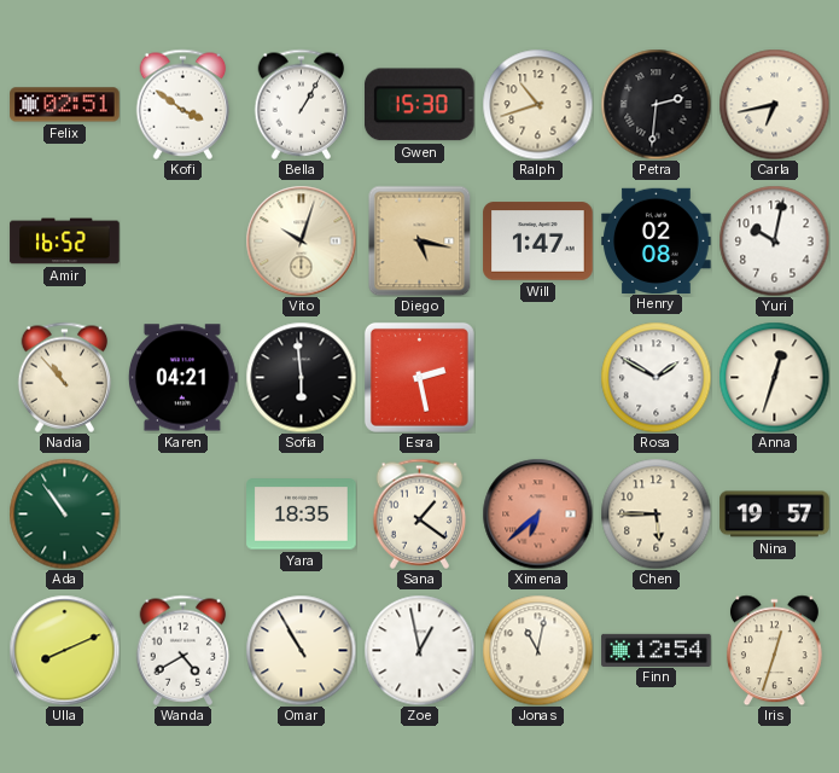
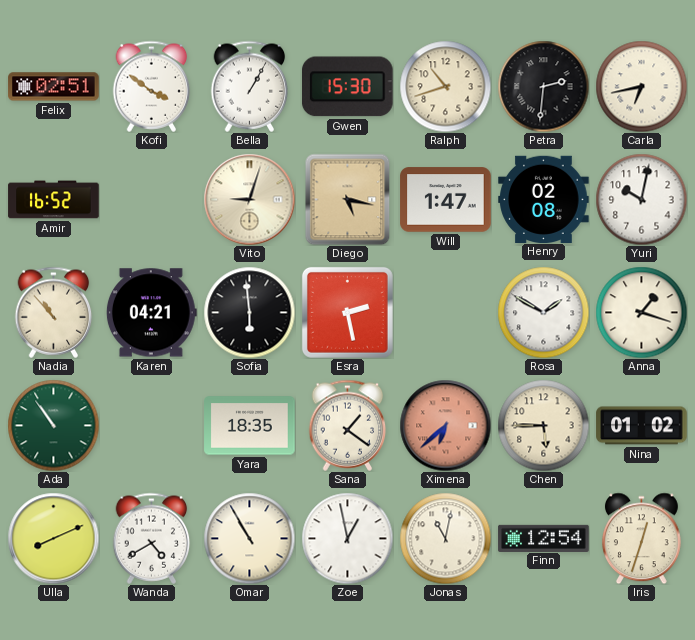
Vito: 10:03 -> 9:03 (249, 199)
Anna: 12:33 -> 1:18 (641, 312)
Nina: 19:57 -> 01:02 (642, 426)
